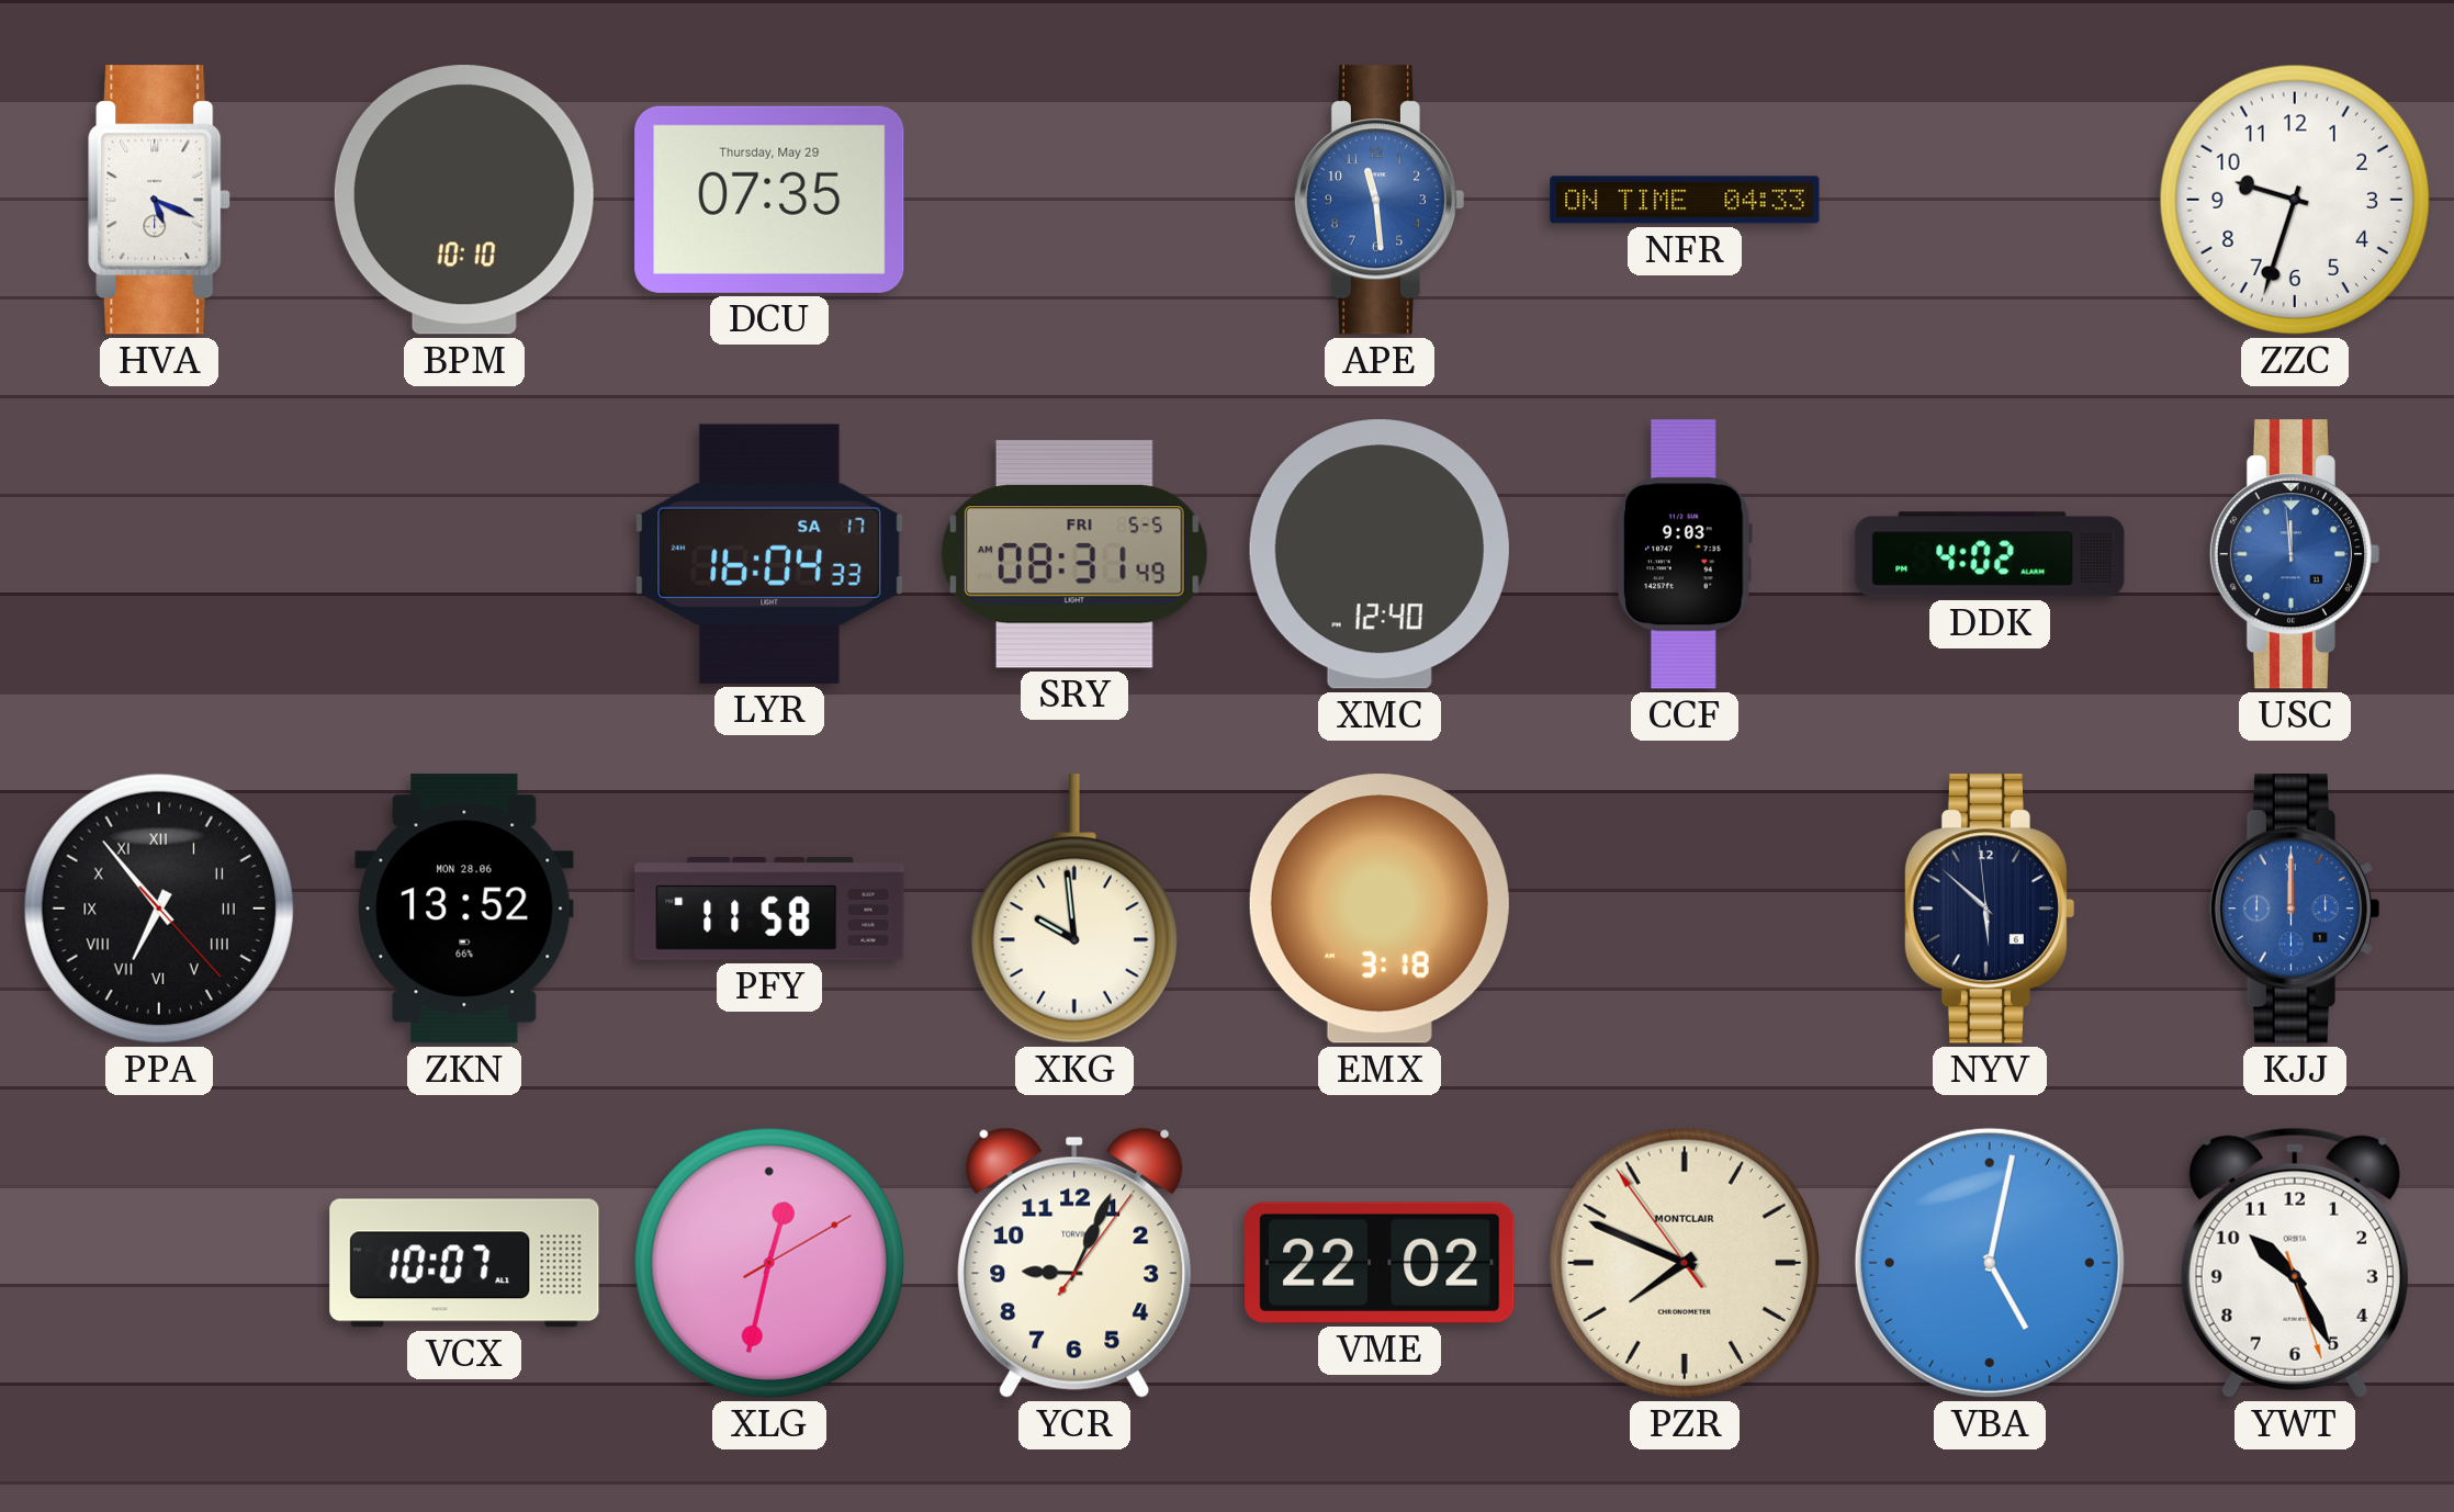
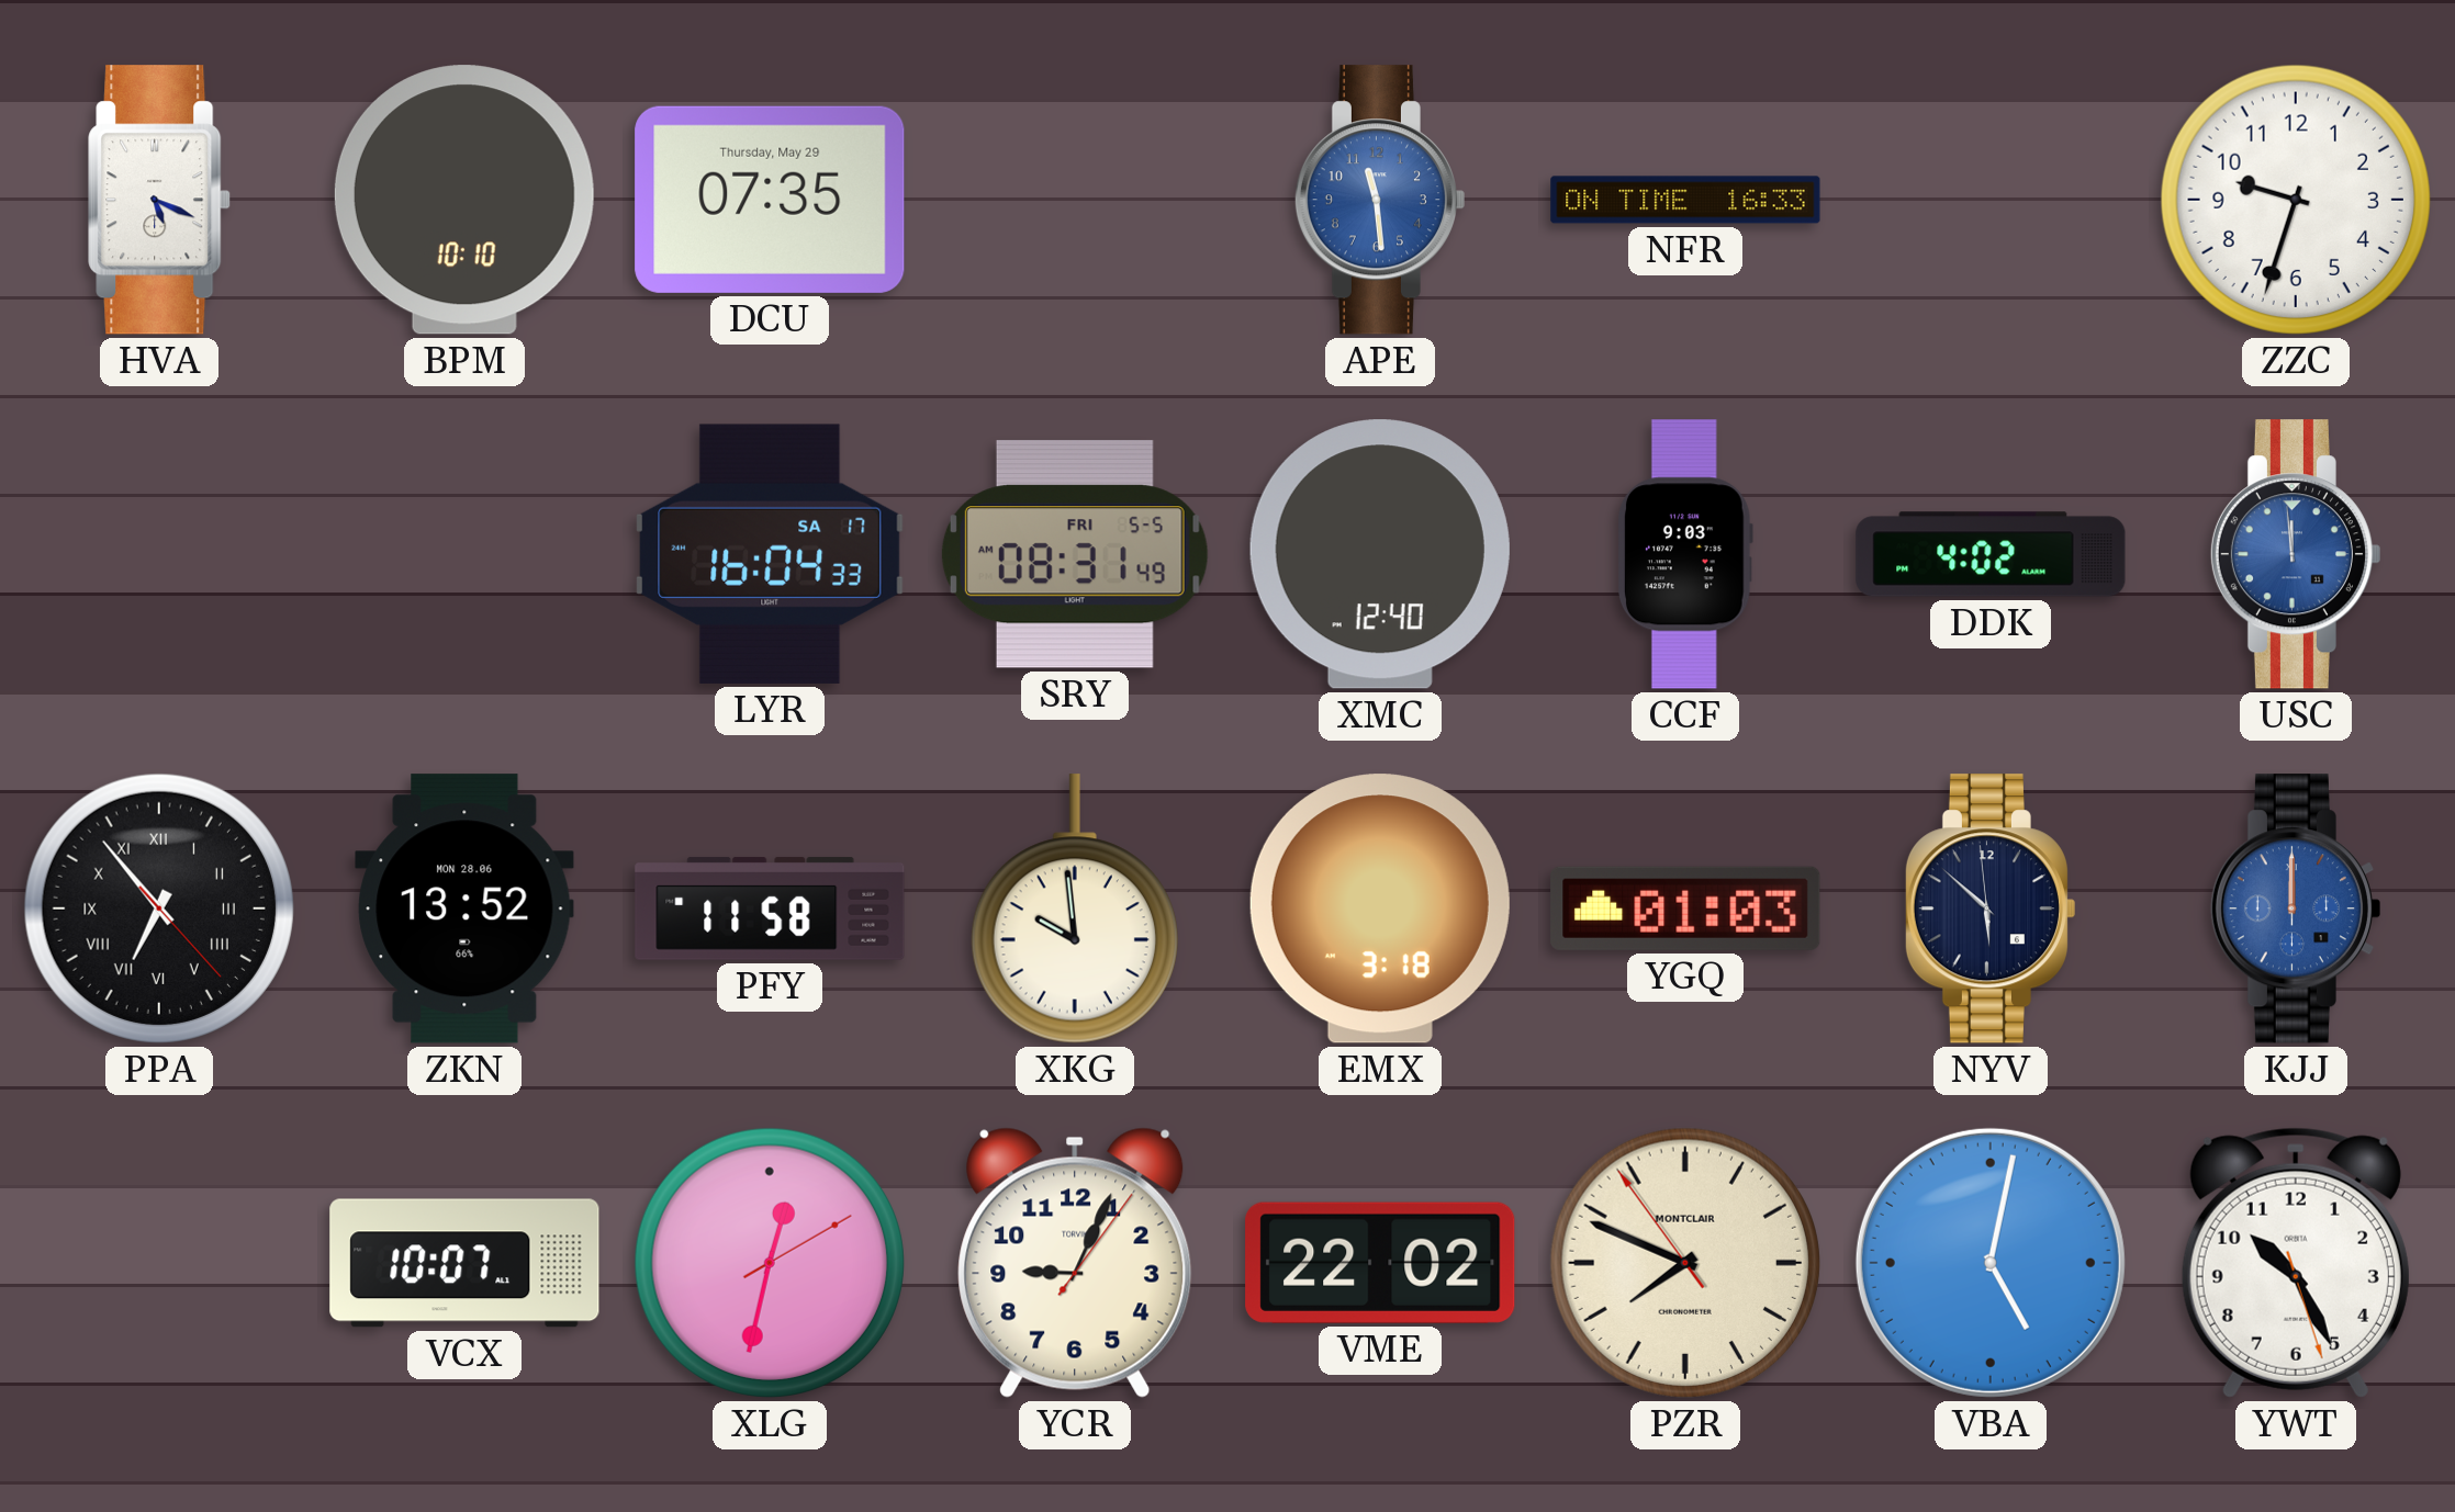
NFR: 04:33 -> 16:33 (1685, 200)
YGQ: none -> 01:03 (1685, 909)
